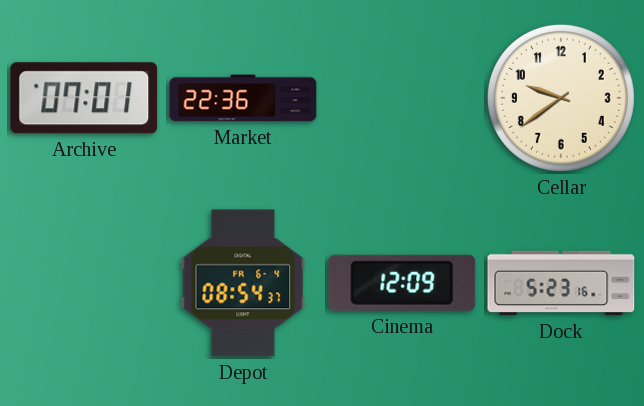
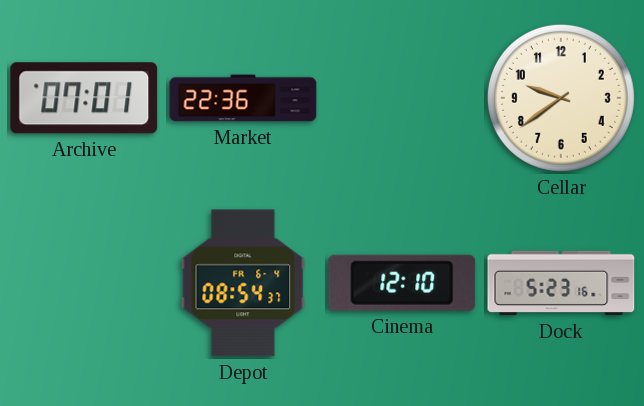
Cinema: 12:09 -> 12:10 (402, 283)
